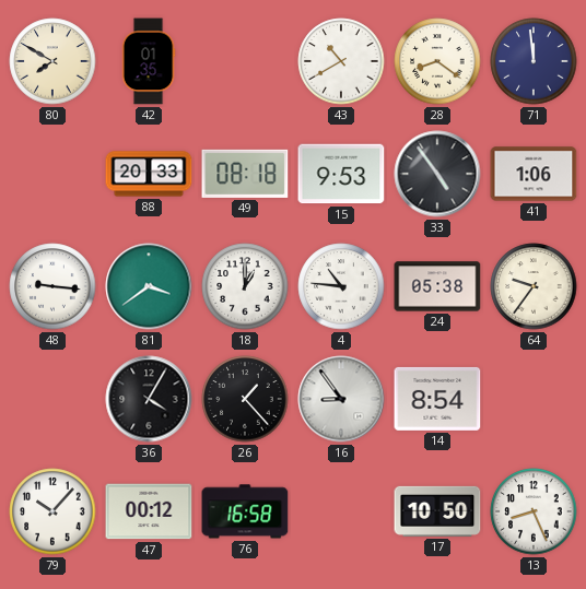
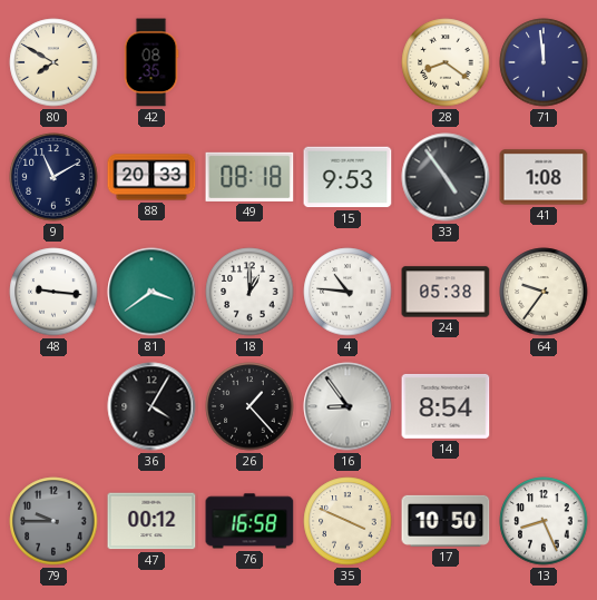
42: 01:35 -> 08:35 (151, 62)
43: 10:40 -> none (341, 61)
9: none -> 11:10 (53, 177)
41: 1:06 -> 1:08 (544, 177)
79: 10:07 -> 9:45 (53, 521)
79 dial: white -> grey (53, 521)
35: none -> 3:49 (348, 521)
